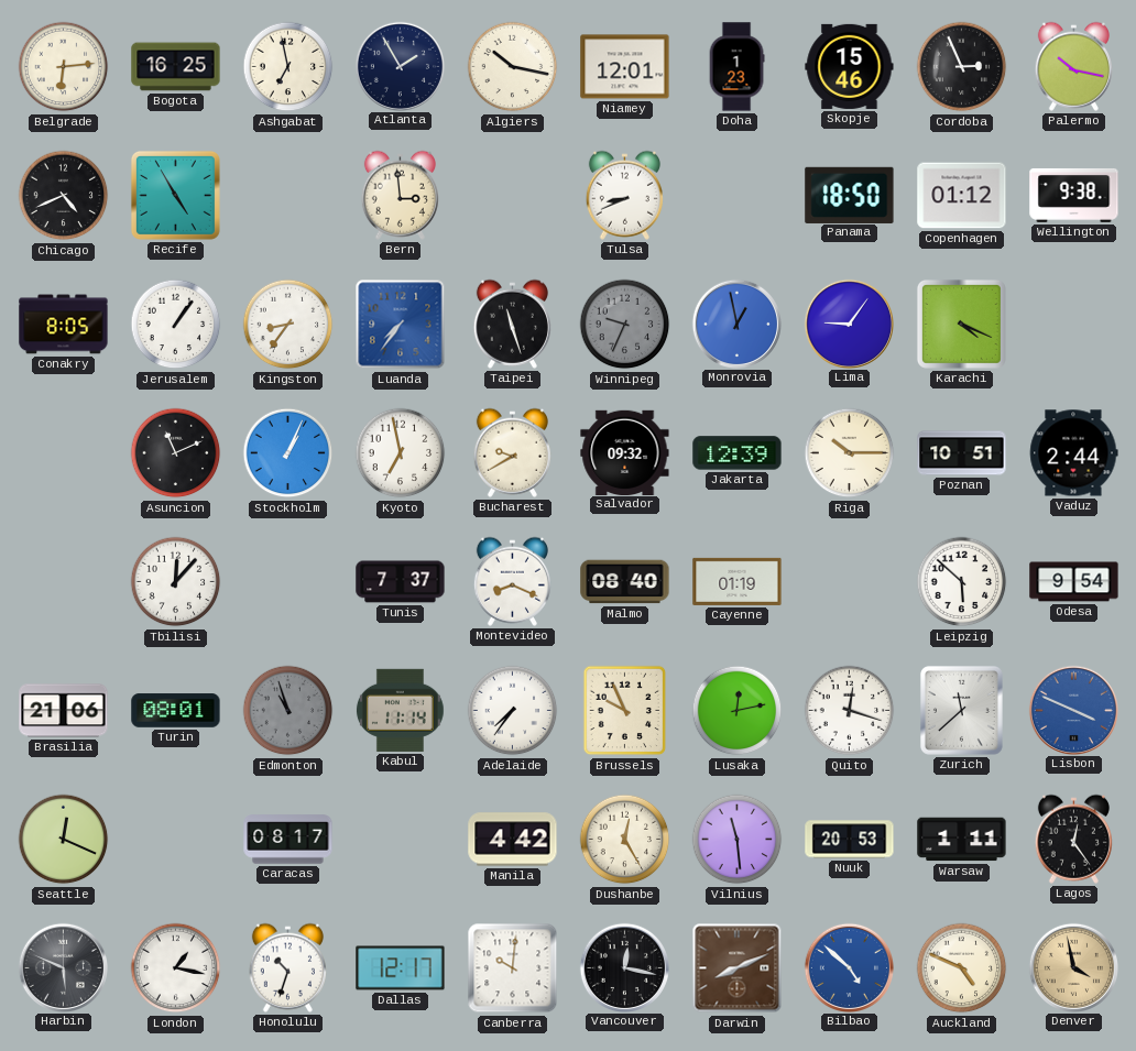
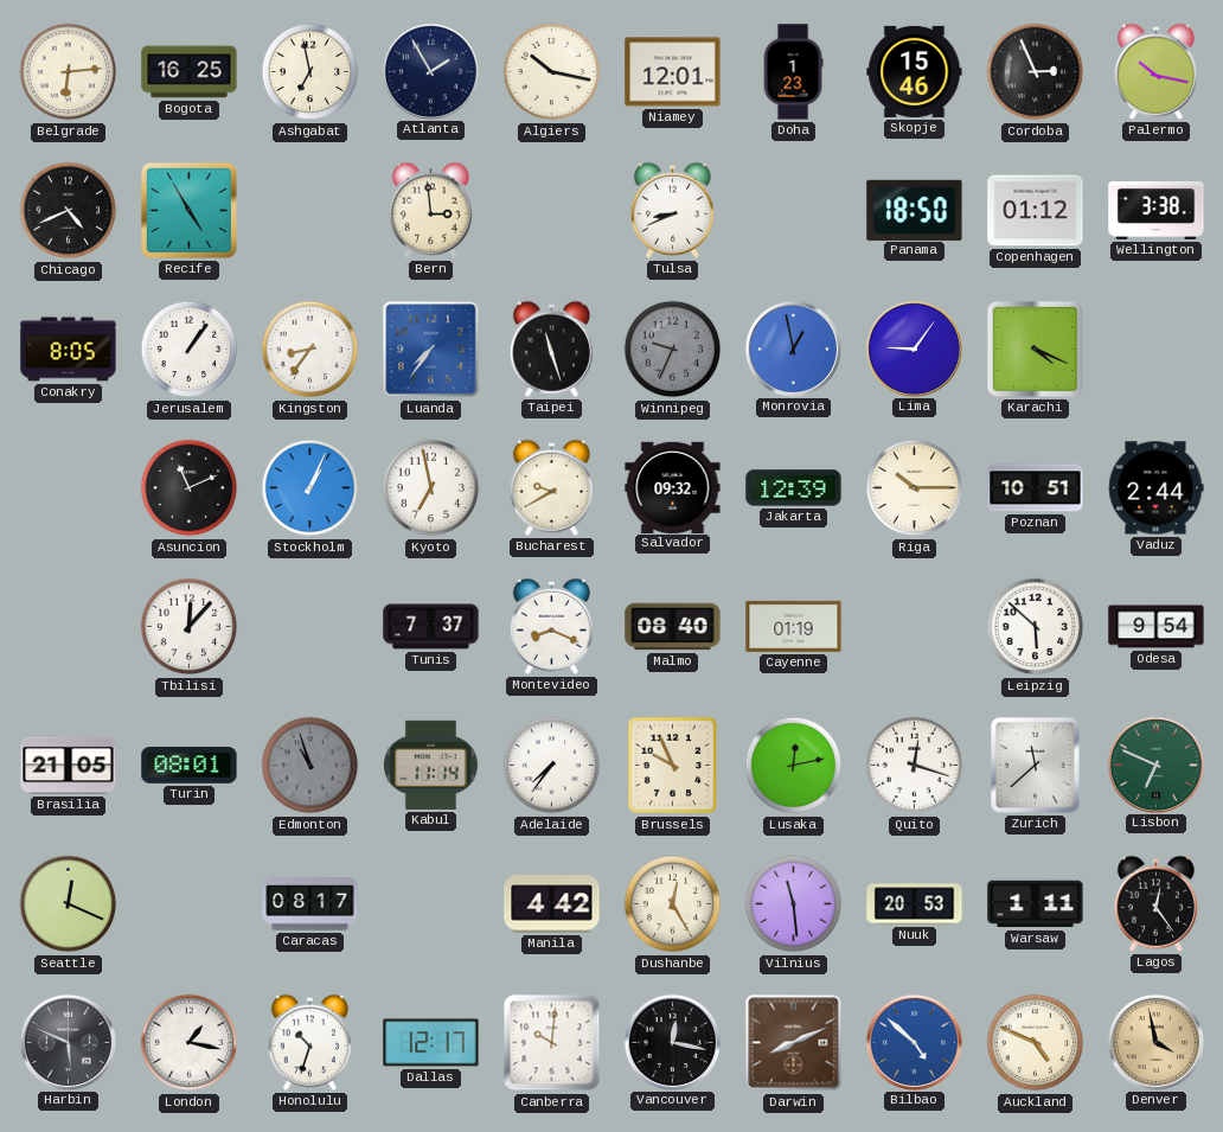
Wellington: 9:38 -> 3:38 (1157, 210)
Brasilia: 21:06 -> 21:05 (69, 766)
Lisbon: 3:49 -> 6:49 (1155, 765)
Lisbon dial: blue -> green (1155, 765)
